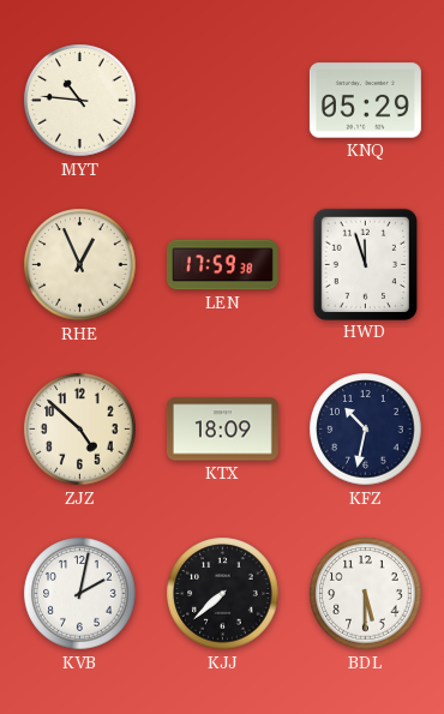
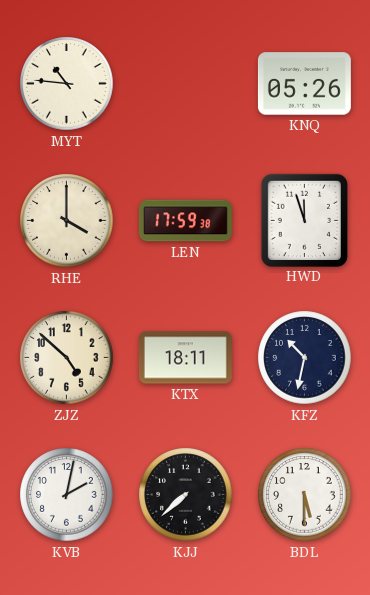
KNQ: 05:29 -> 05:26 (304, 84)
RHE: 12:56 -> 4:00 (67, 221)
KTX: 18:09 -> 18:11 (185, 358)
